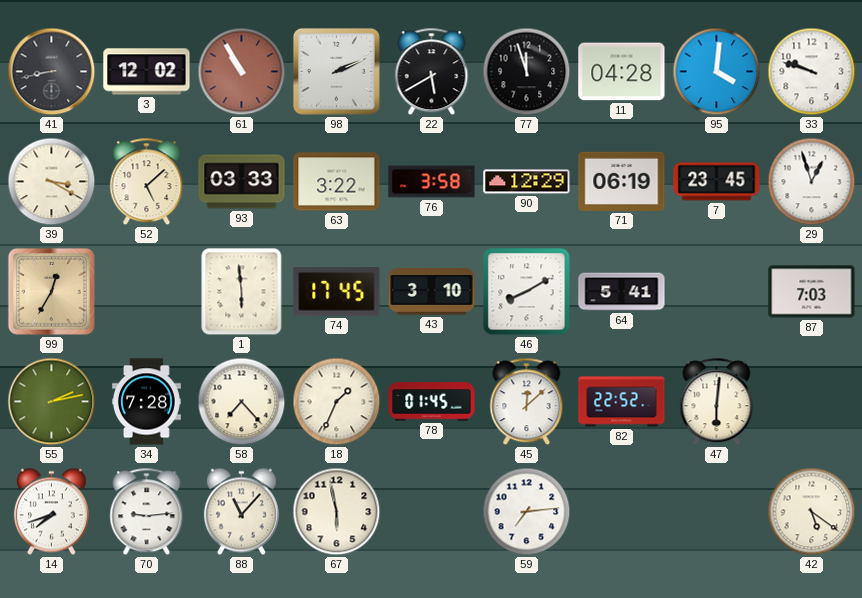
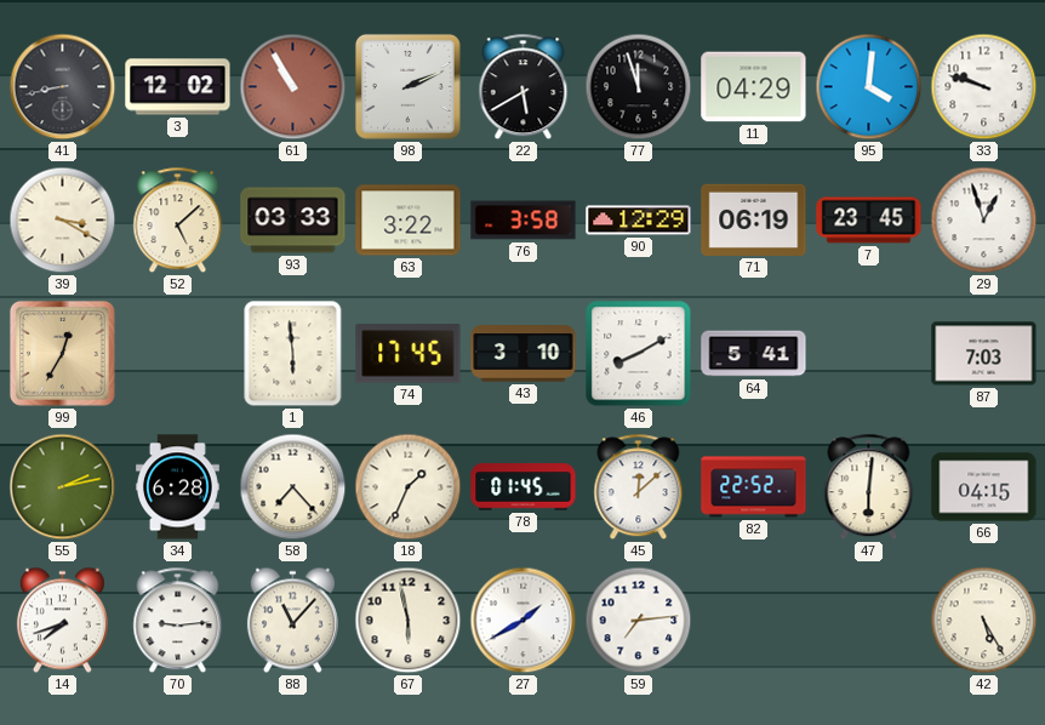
11: 04:28 -> 04:29 (754, 87)
34: 7:28 -> 6:28 (178, 487)
66: none -> 04:15 (984, 487)
27: none -> 1:40 (524, 621)
42: 5:21 -> 5:25 (984, 621)
